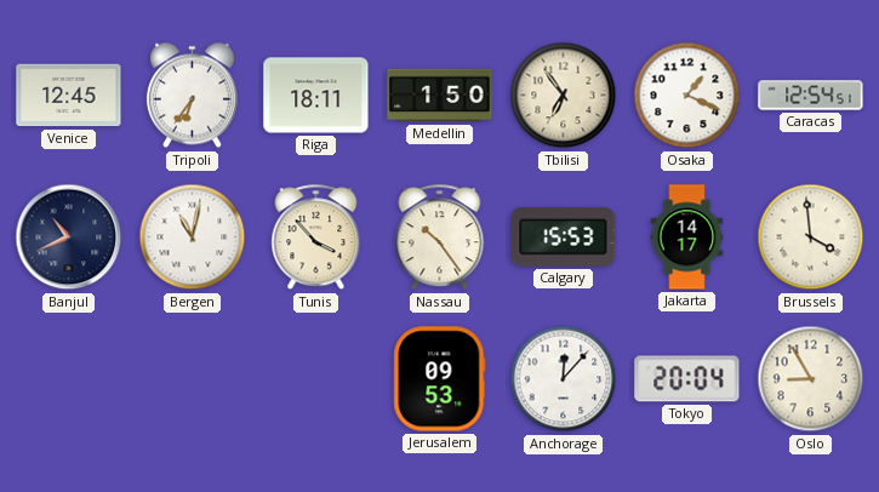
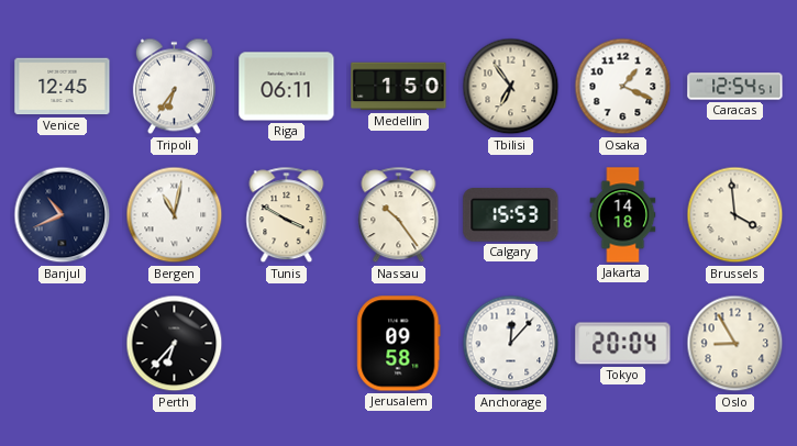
Riga: 18:11 -> 06:11 (287, 87)
Tunis: 3:53 -> 3:50 (287, 215)
Jakarta: 14:17 -> 14:18 (623, 215)
Perth: none -> 6:37 (175, 344)
Jerusalem: 09:53 -> 09:58 (399, 344)
